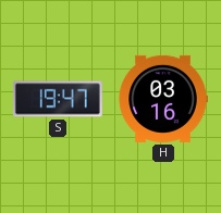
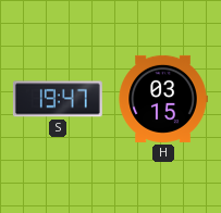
H: 03:16 -> 03:15 (163, 99)
